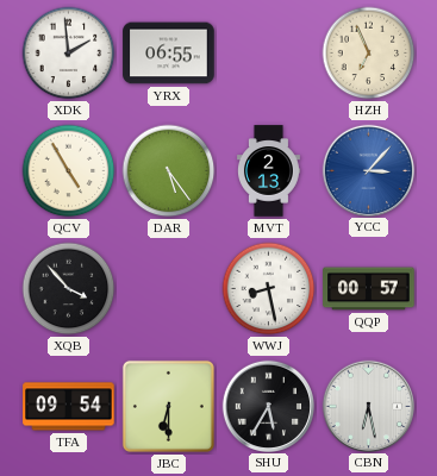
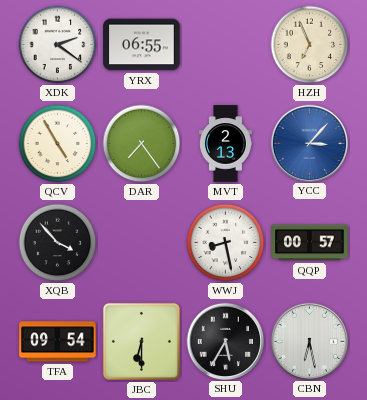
XDK: 1:59 -> 2:21 (58, 45)
DAR: 5:24 -> 7:24 (142, 144)
